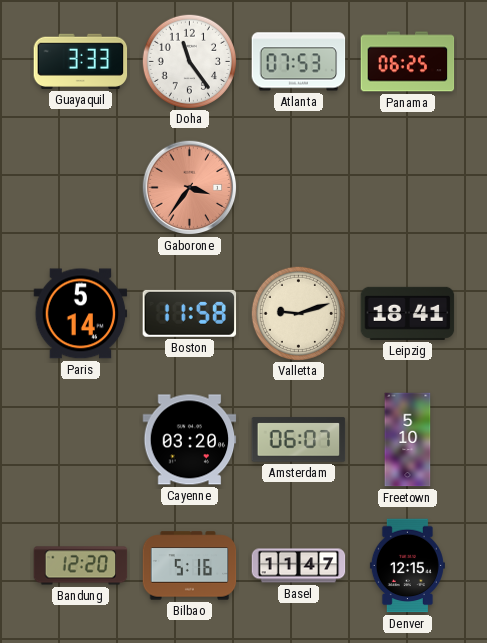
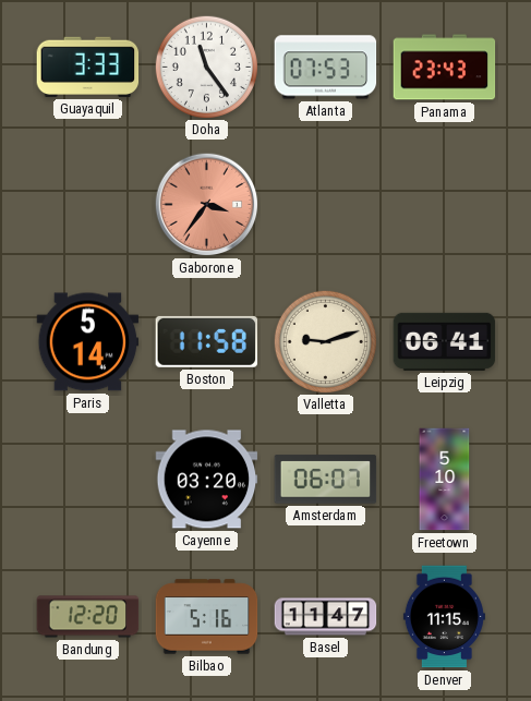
Panama: 06:25 -> 23:43 (445, 68)
Leipzig: 18:41 -> 06:41 (445, 341)
Denver: 12:15 -> 11:15 (444, 617)
